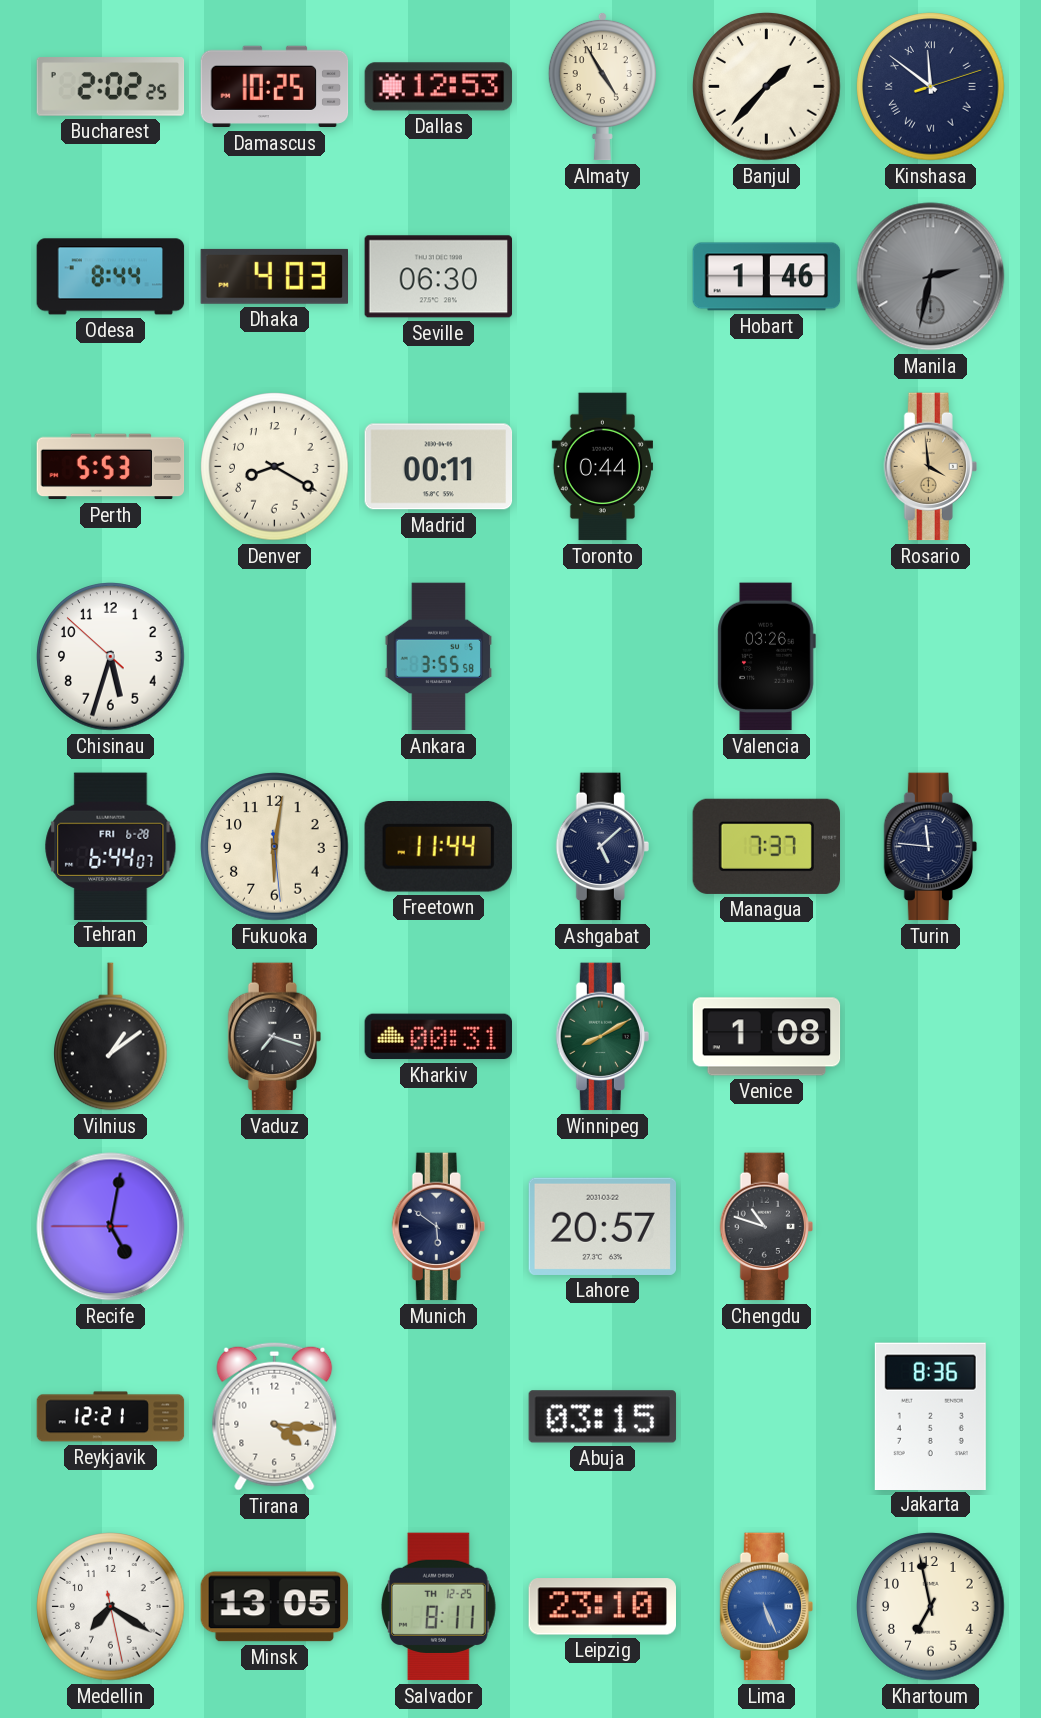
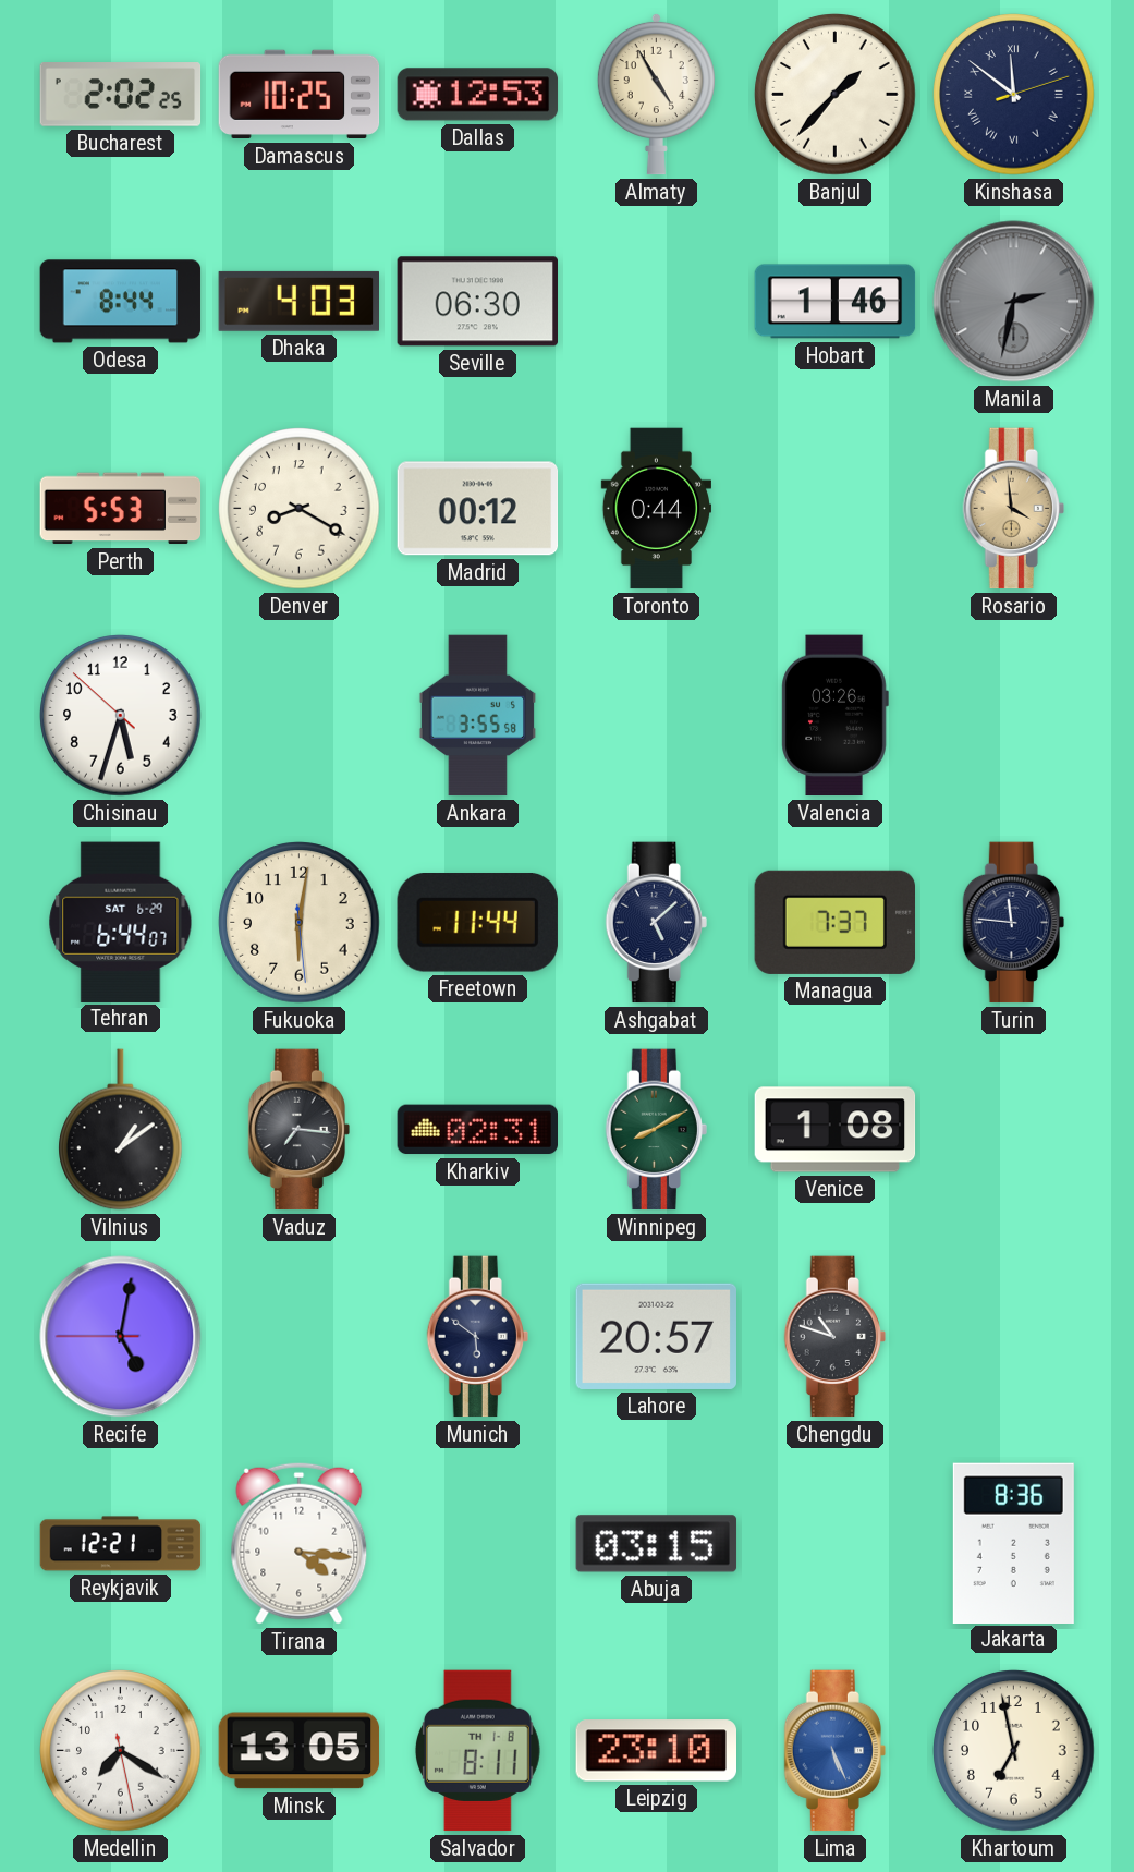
Madrid: 00:11 -> 00:12 (478, 509)
Tehran date: FRI 6-28 -> SAT 6-29 (121, 922)
Vaduz: 7:18 -> 7:16 (298, 1130)
Kharkiv: 00:31 -> 02:31 (478, 1130)
Salvador date: TH 12-25 -> TH 1-8 (477, 1751)
